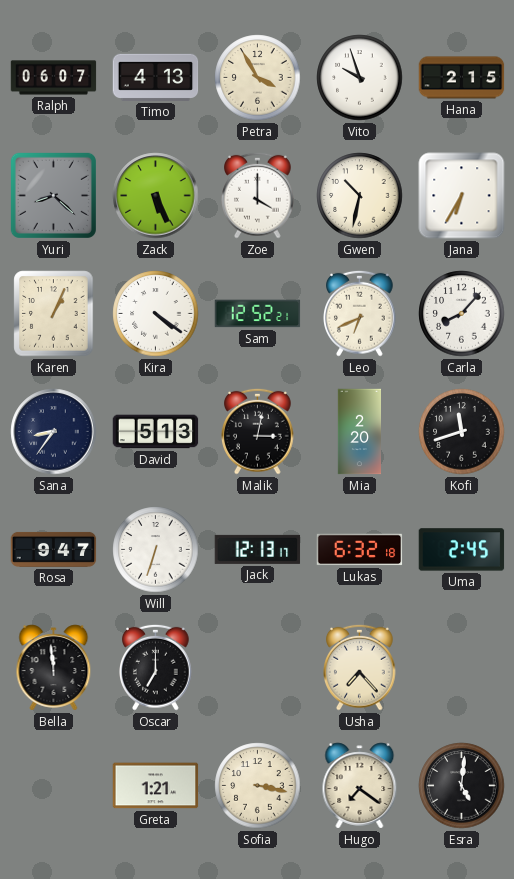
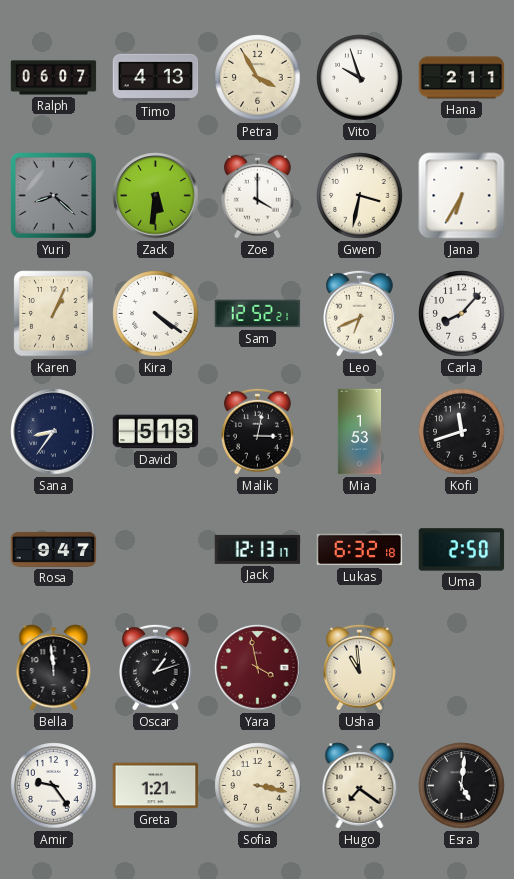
Hana: 2:15 -> 2:11 (462, 78)
Zack: 5:26 -> 5:31 (156, 196)
Gwen: 10:32 -> 3:32 (360, 196)
Mia: 2:20 -> 1:53 (359, 432)
Will: 6:33 -> none (156, 550)
Uma: 2:45 -> 2:50 (462, 550)
Oscar: 7:00 -> 1:12 (156, 667)
Yara: none -> 3:58 (258, 668)
Usha: 7:23 -> 10:59 (360, 667)
Amir: none -> 9:24 (54, 786)
